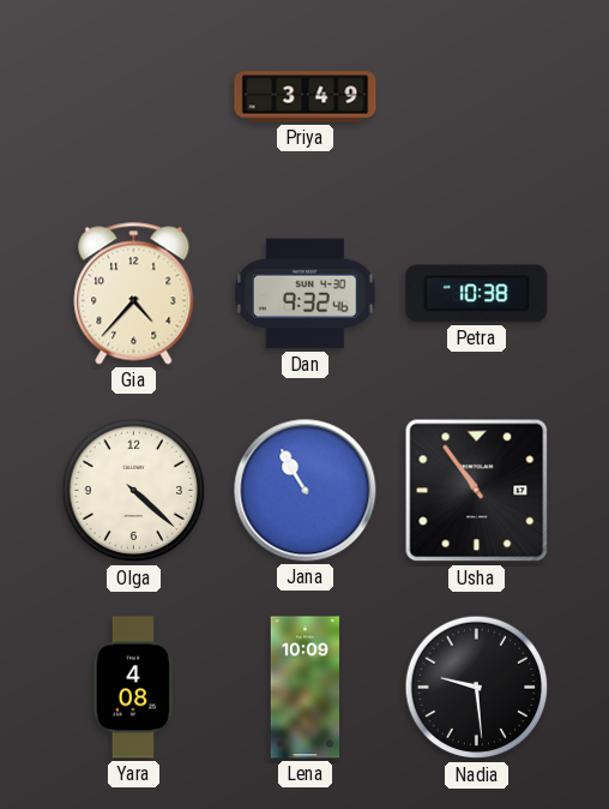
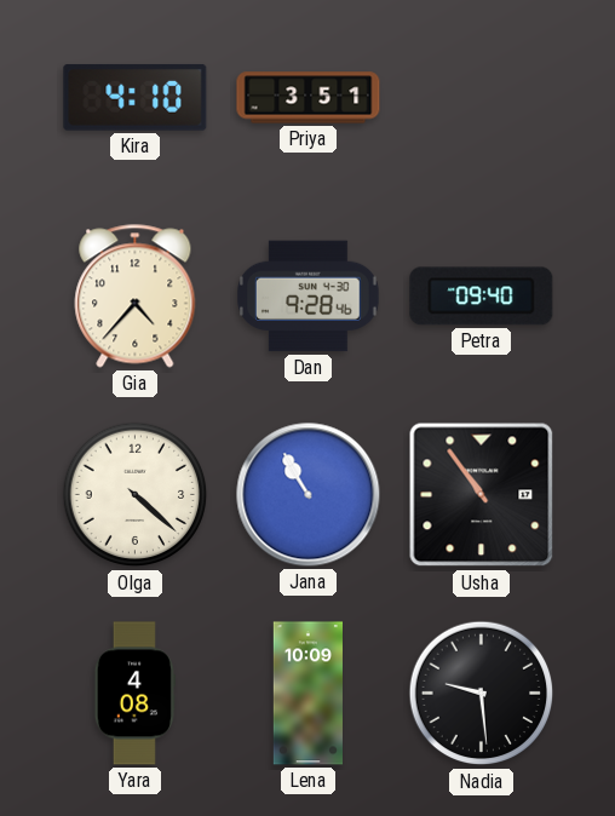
Kira: none -> 4:10 (136, 97)
Priya: 3:49 -> 3:51 (309, 98)
Dan: 9:32 -> 9:28 (309, 297)
Petra: 10:38 -> 09:40 (482, 297)
